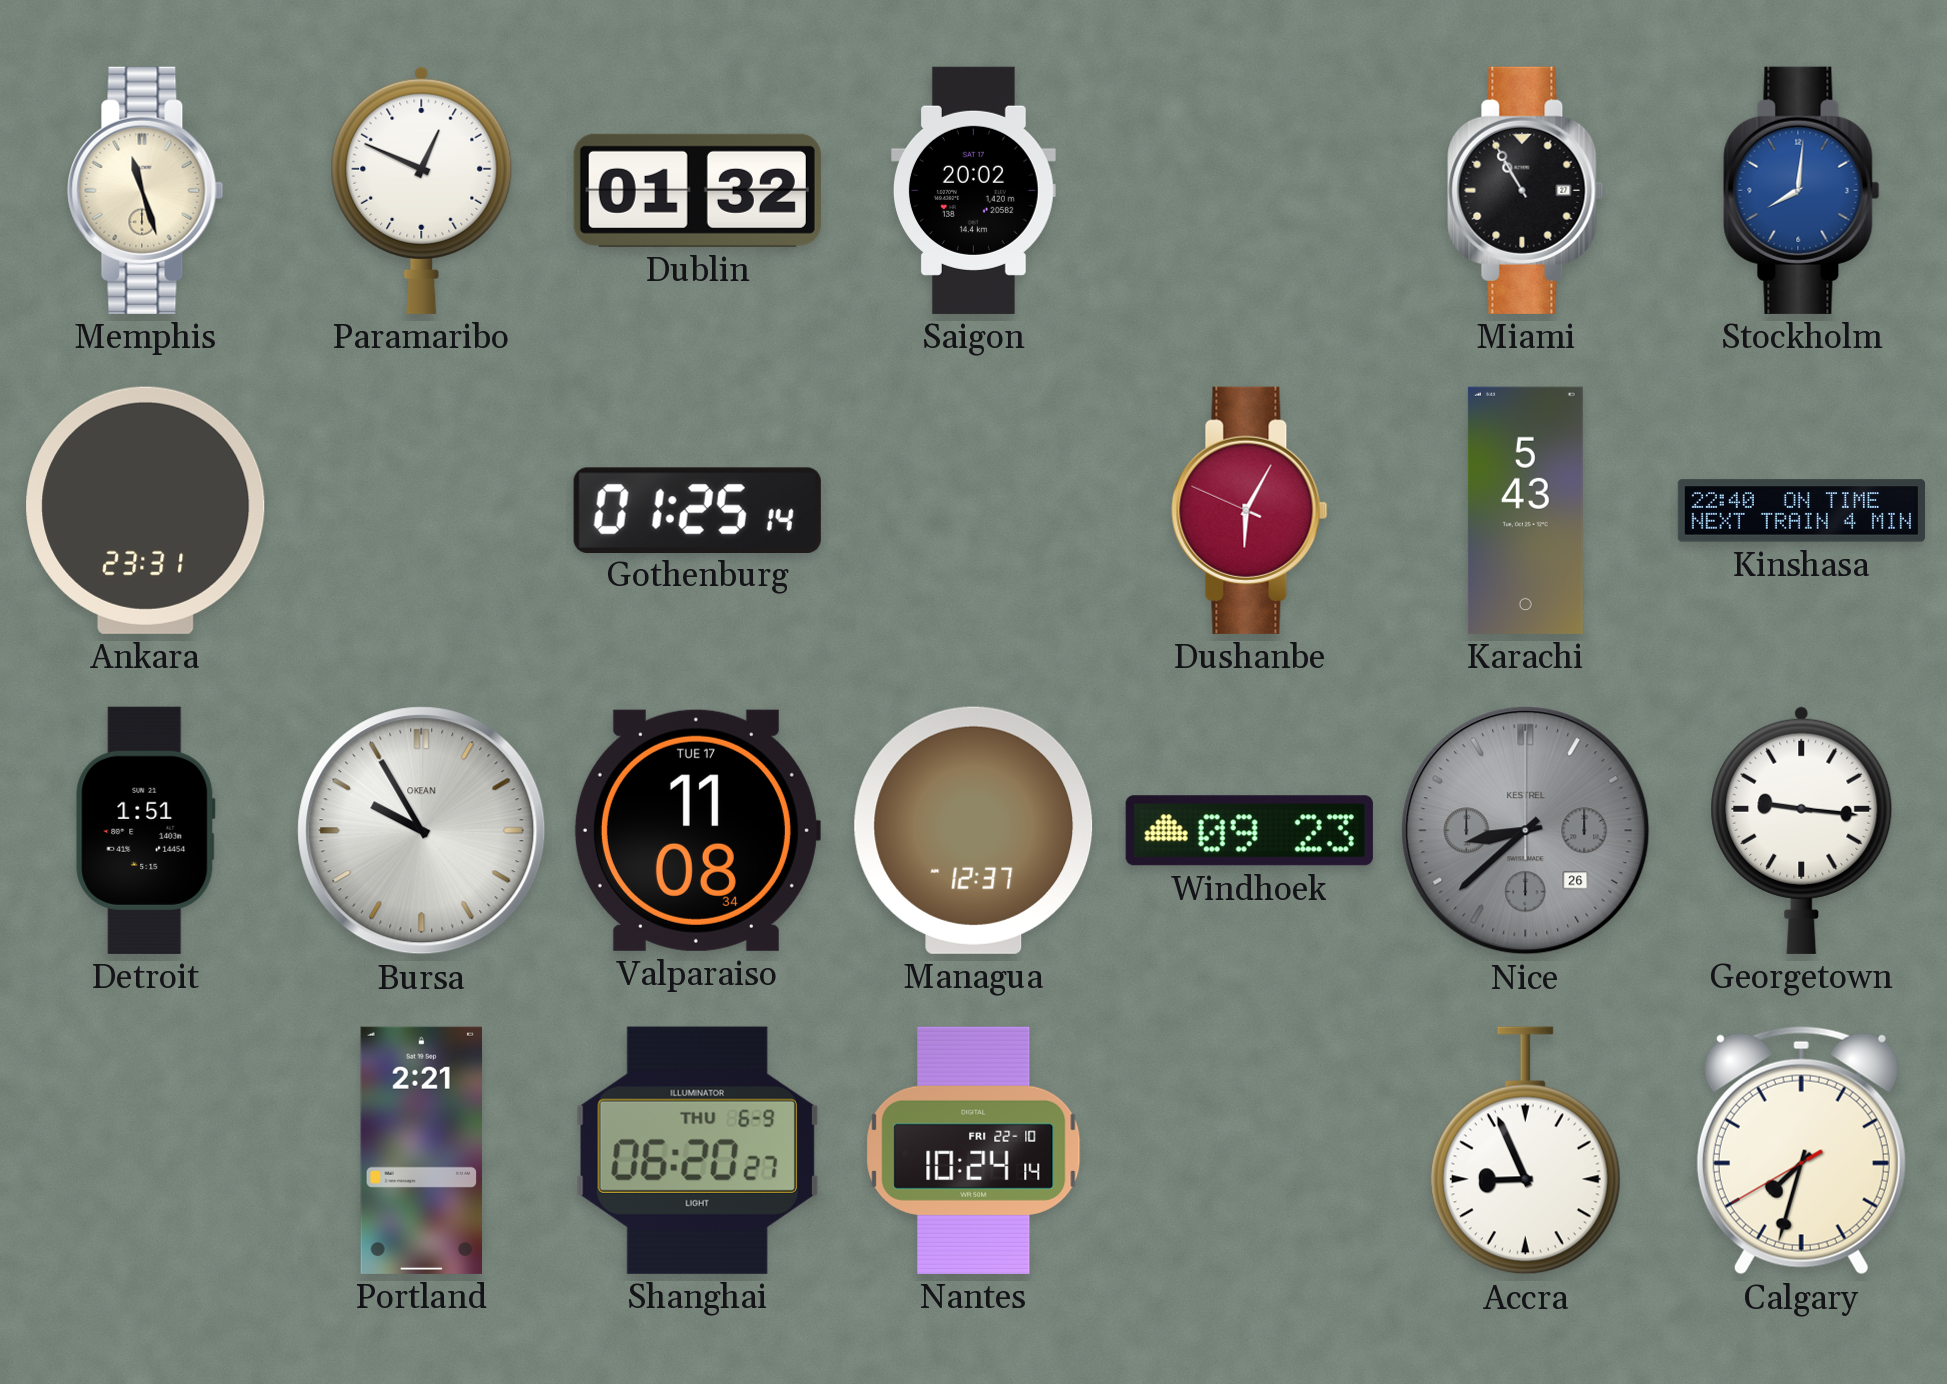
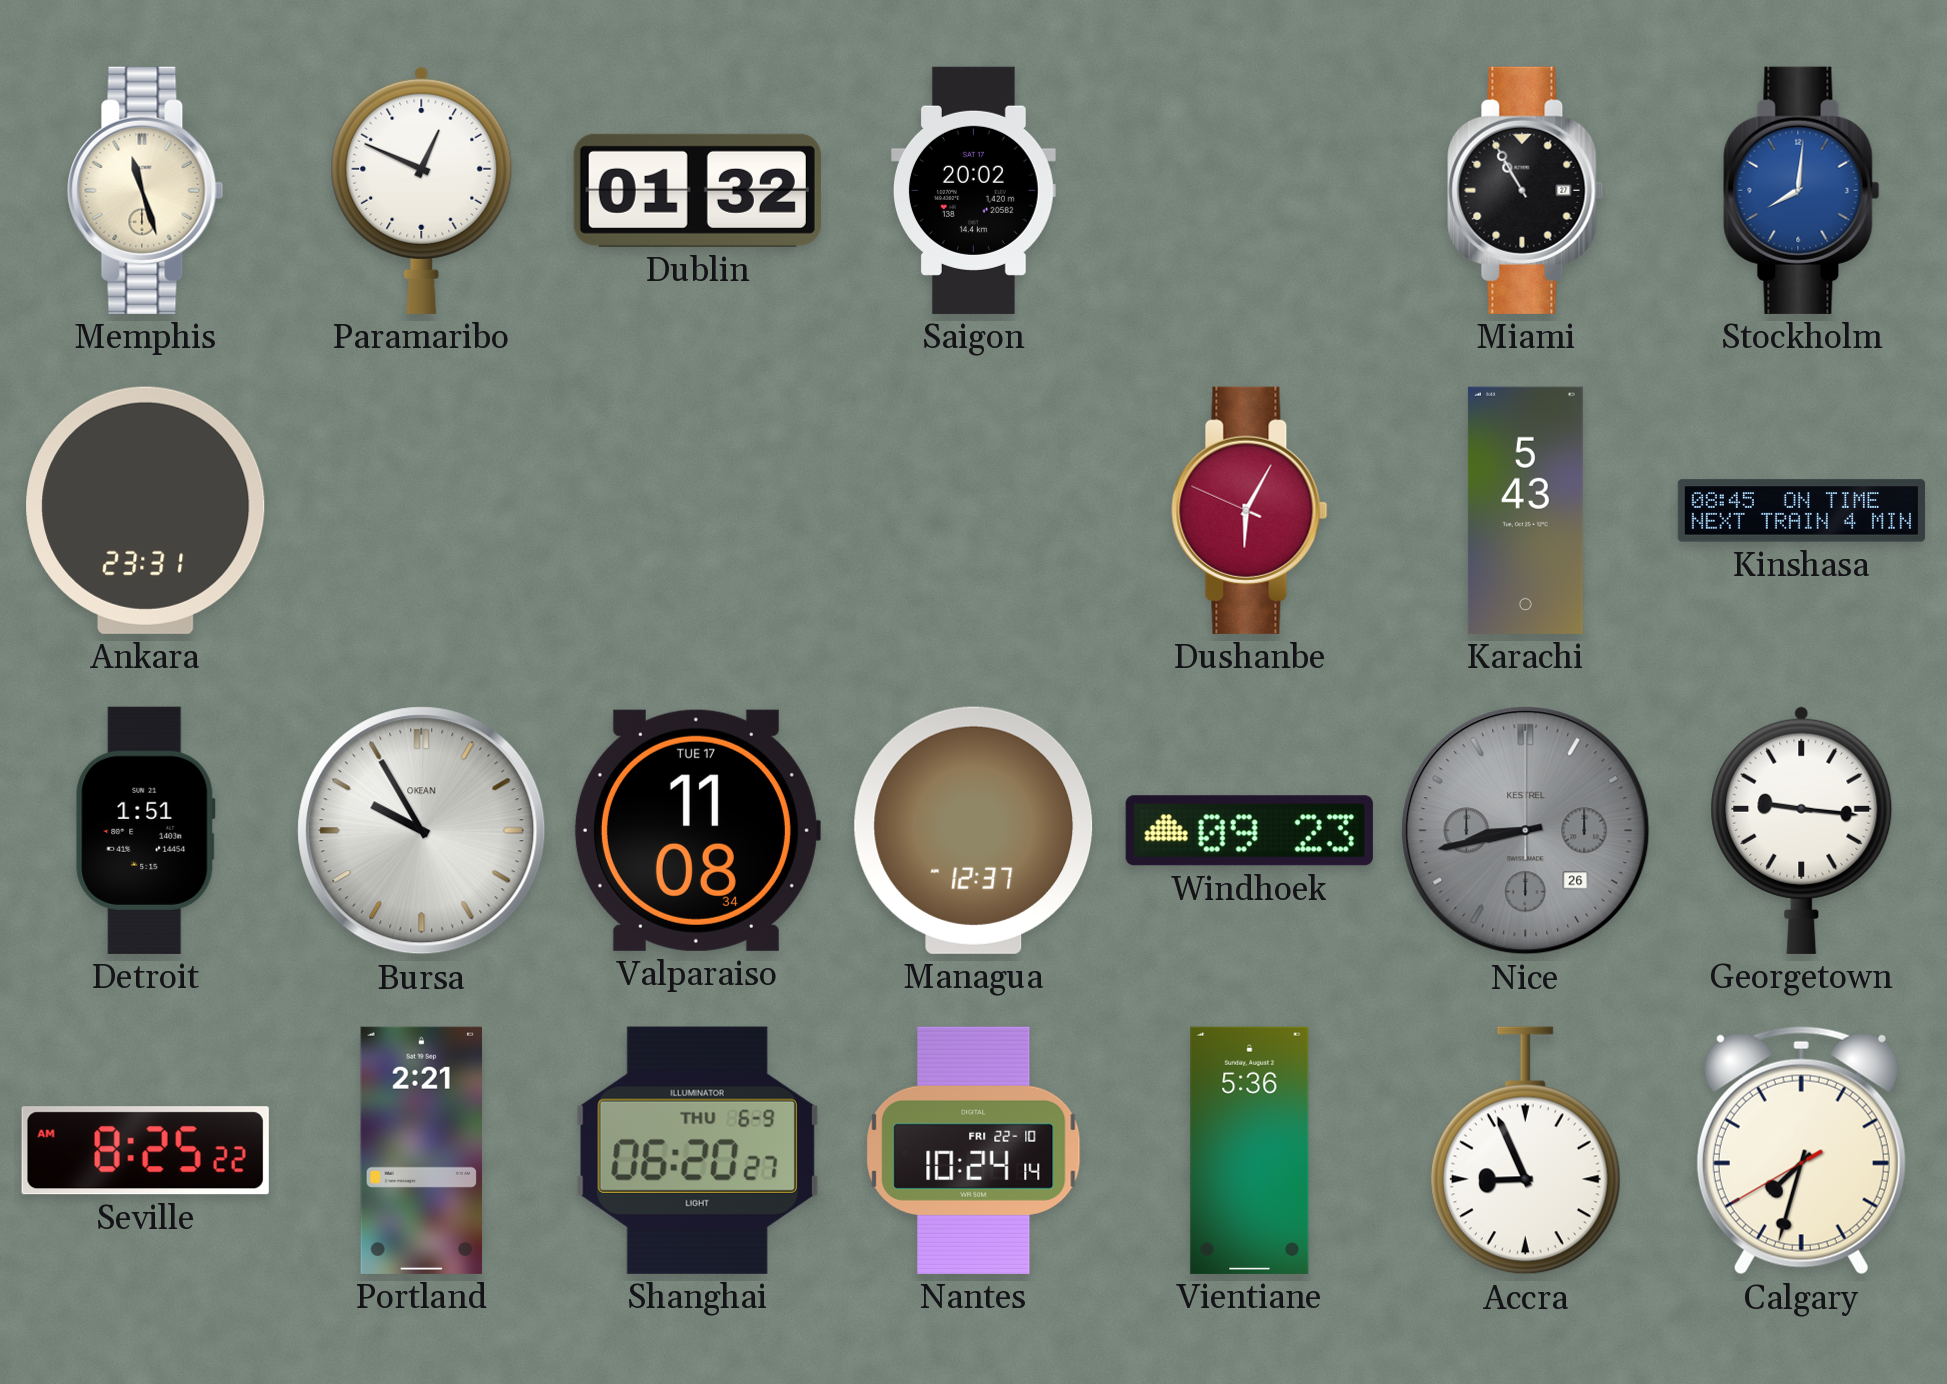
Gothenburg: 01:25 -> none (697, 510)
Kinshasa: 22:40 -> 08:45 (1801, 511)
Nice: 8:38 -> 8:43 (1526, 831)
Seville: none -> 8:25 (145, 1151)
Vientiane: none -> 5:36 (1250, 1150)
